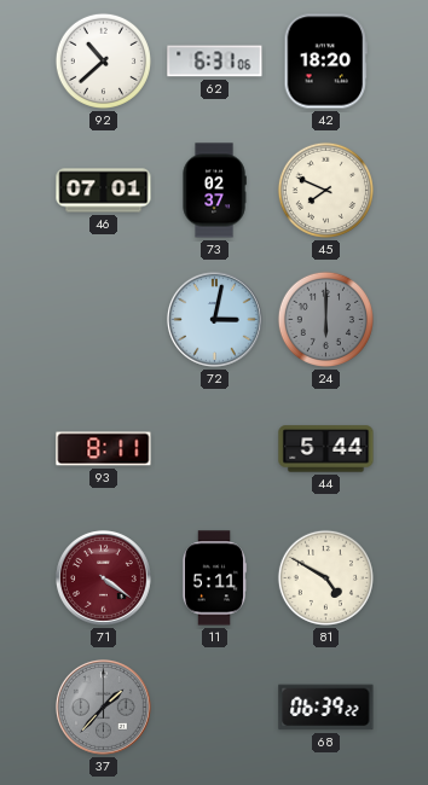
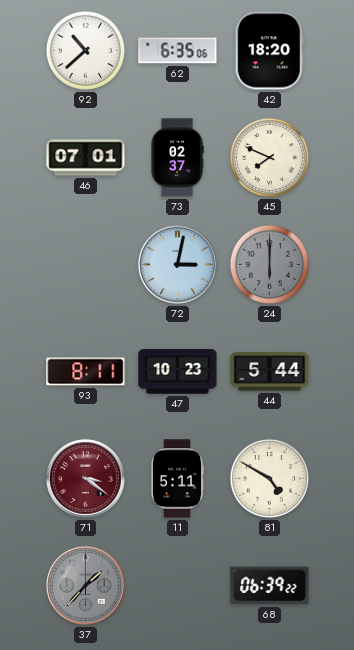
62: 6:31 -> 6:35 (178, 51)
47: none -> 10:23 (178, 372)
71: 4:21 -> 3:21 (85, 478)
